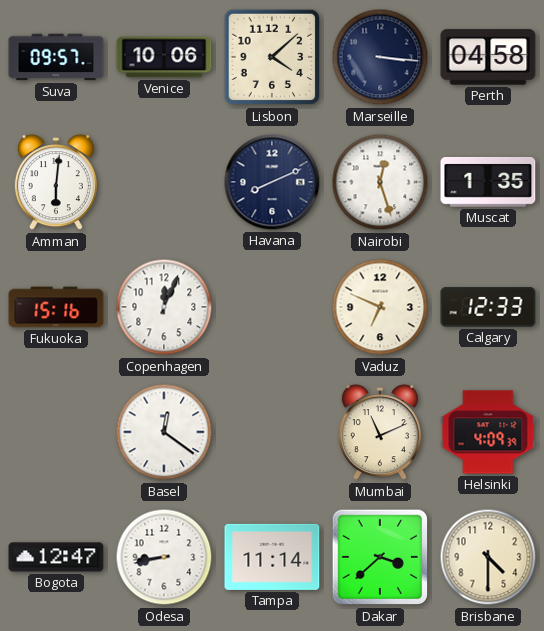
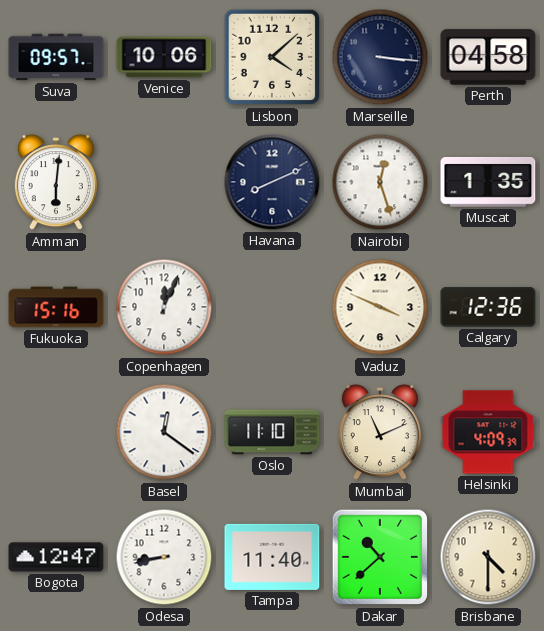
Vaduz: 6:49 -> 3:49 (380, 307)
Calgary: 12:33 -> 12:36 (488, 307)
Oslo: none -> 11:10 (272, 432)
Tampa: 11:14 -> 11:40 (272, 557)
Dakar: 3:38 -> 10:38 (380, 557)
